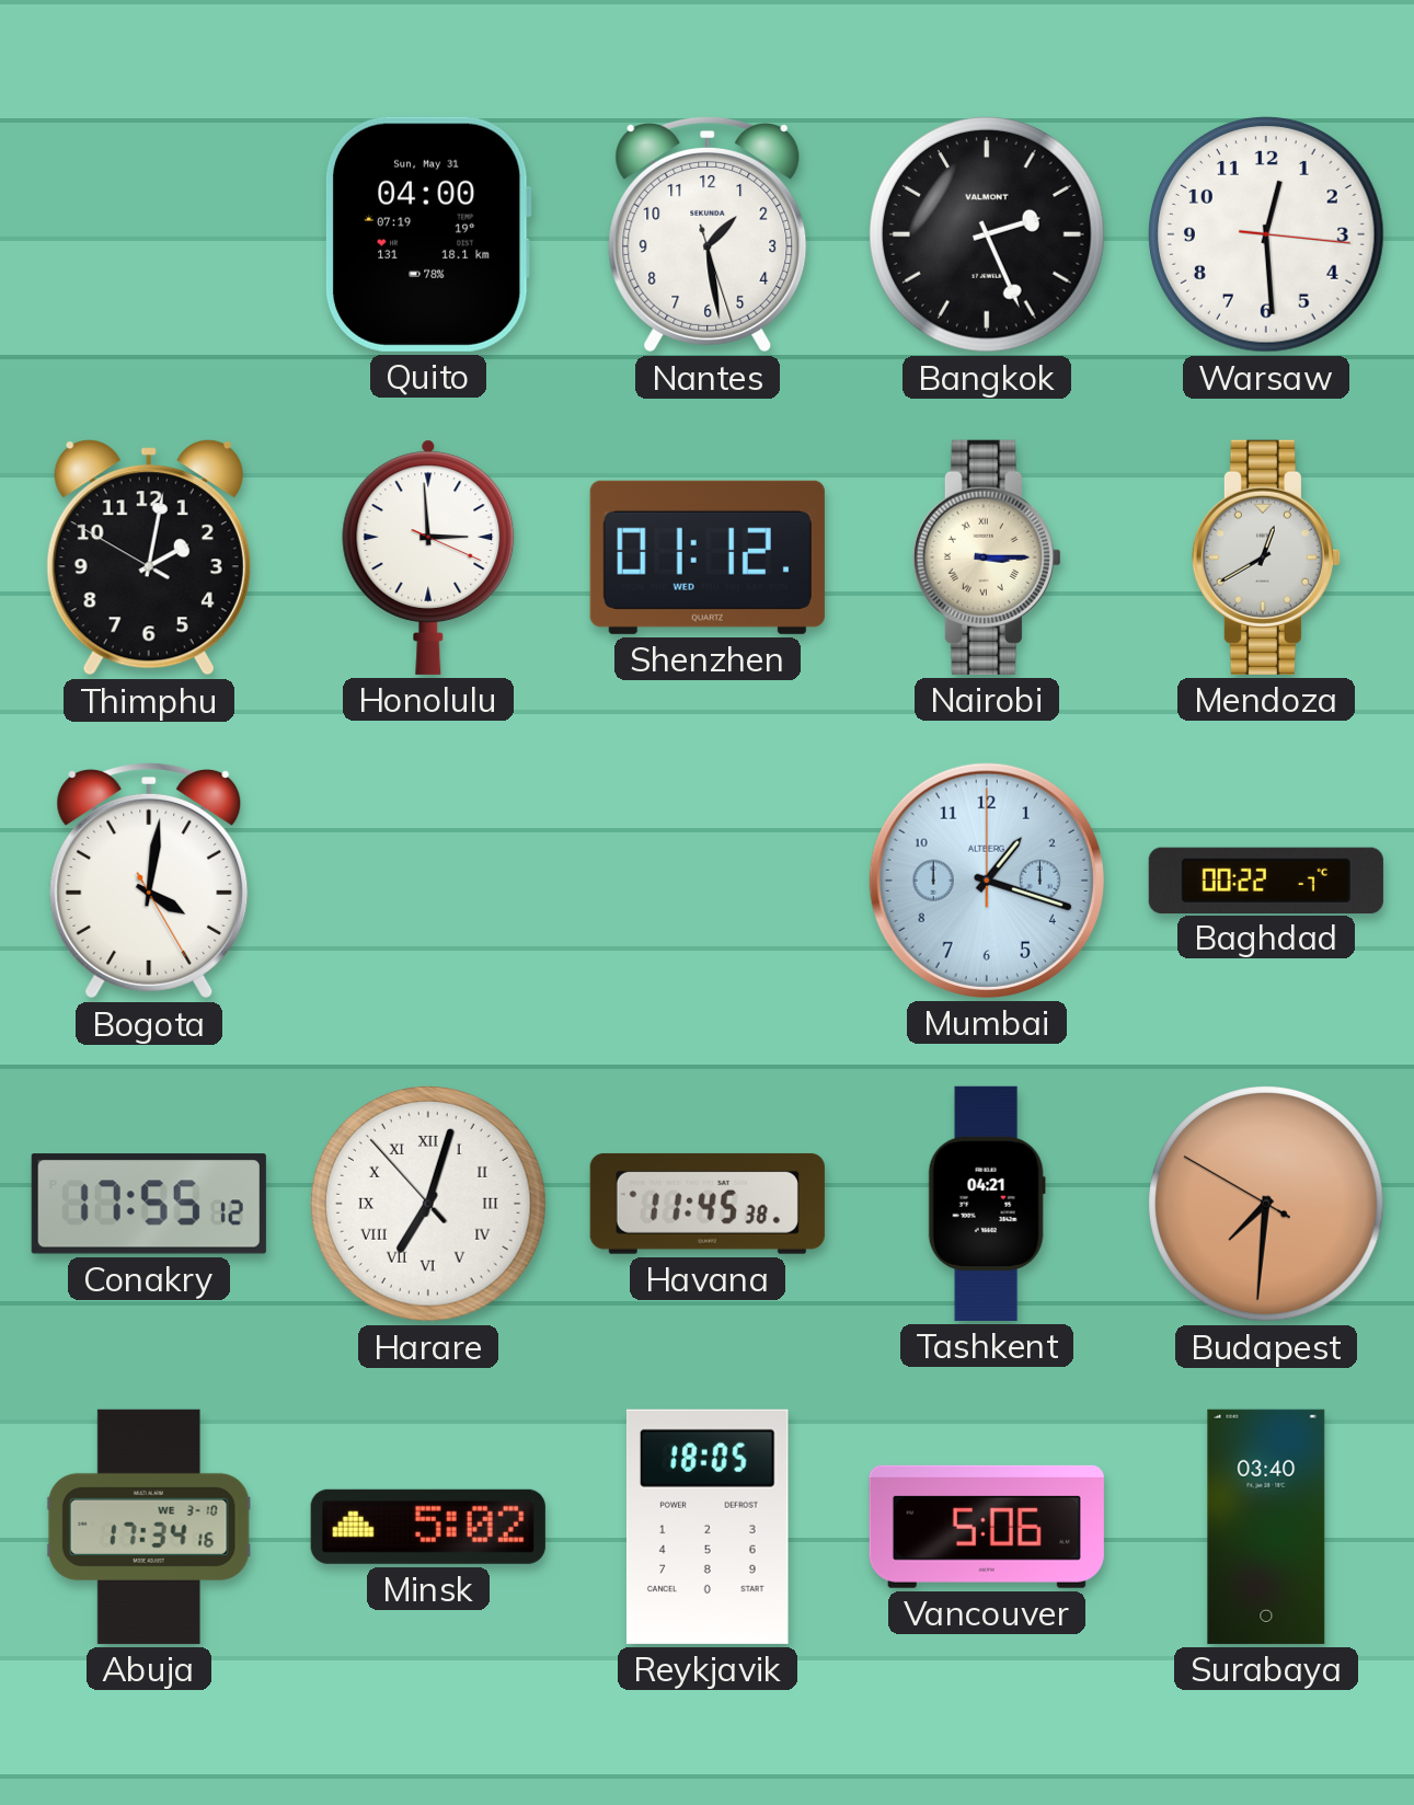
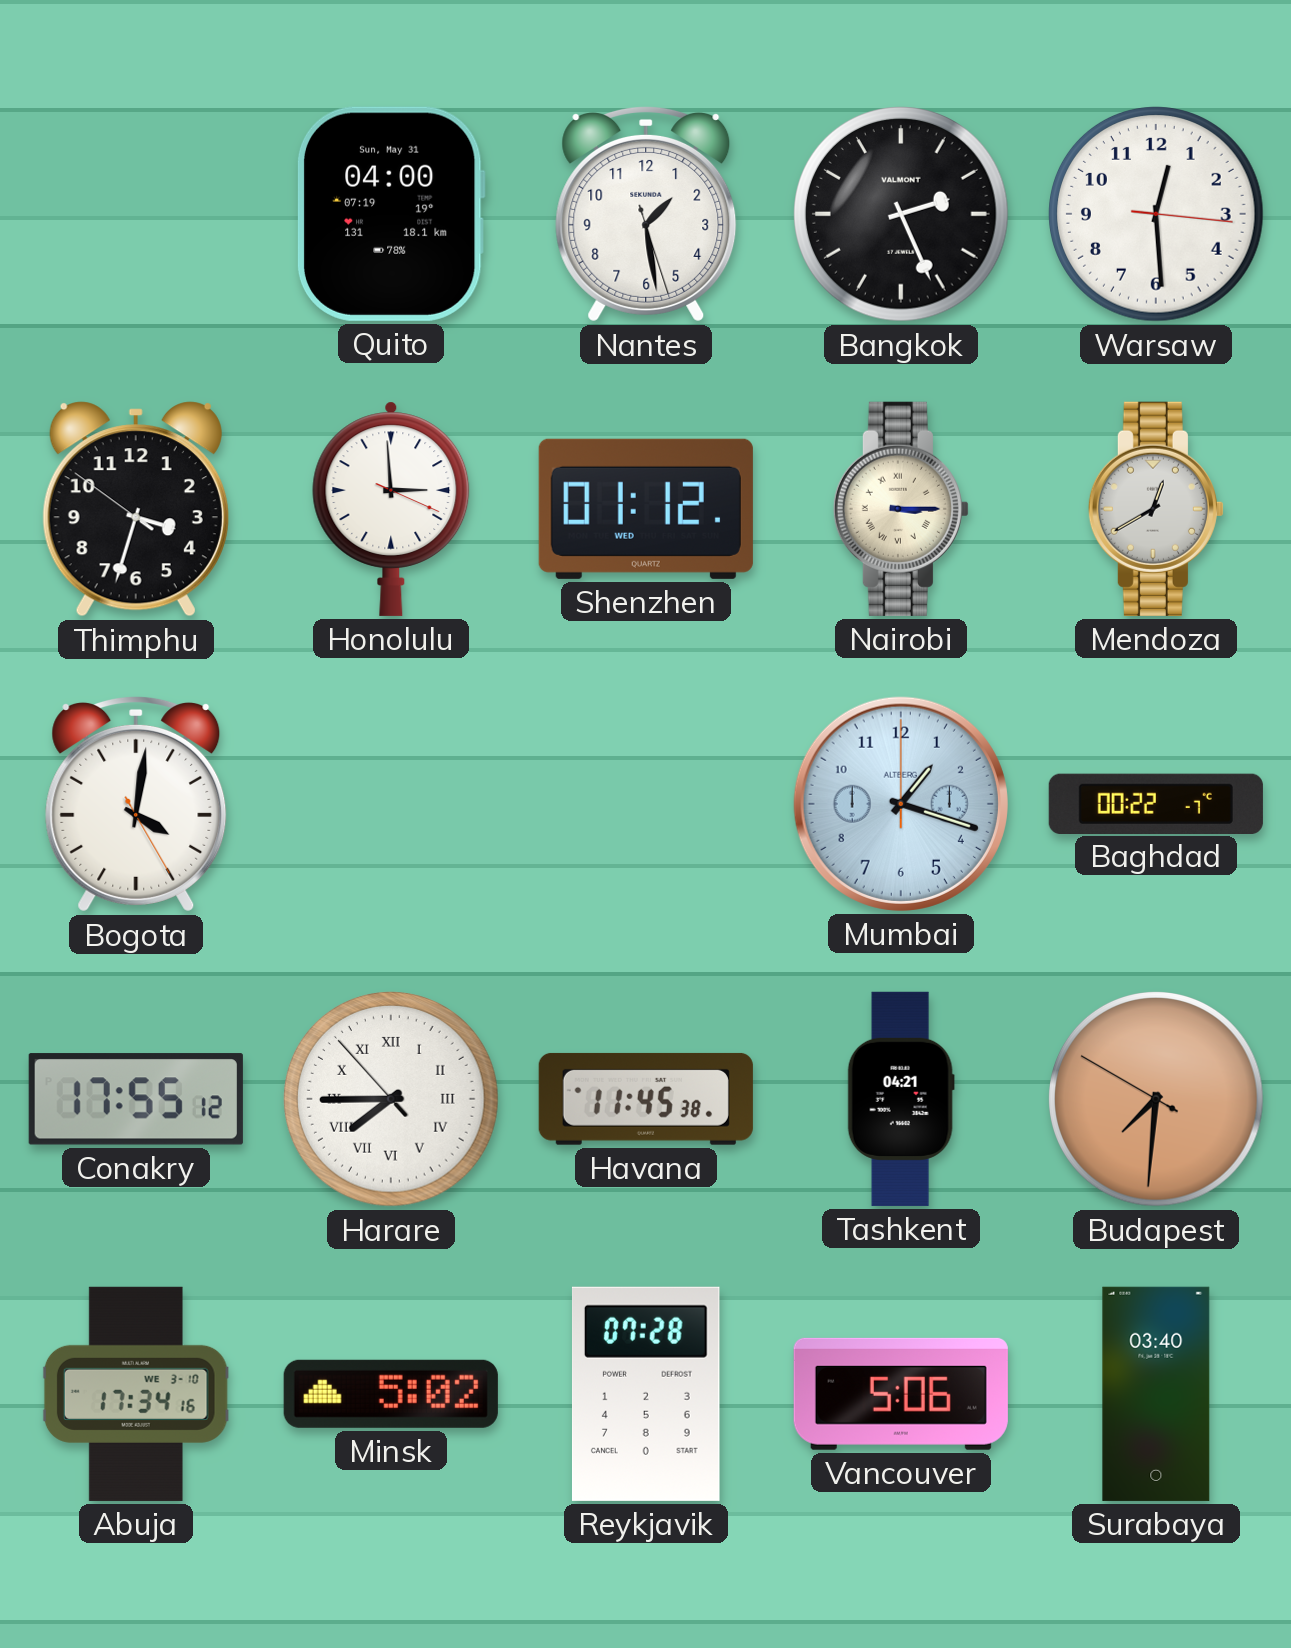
Thimphu: 2:01 -> 3:32 (136, 509)
Harare: 7:02 -> 7:44 (392, 1100)
Reykjavik: 18:05 -> 07:28 (646, 1394)
